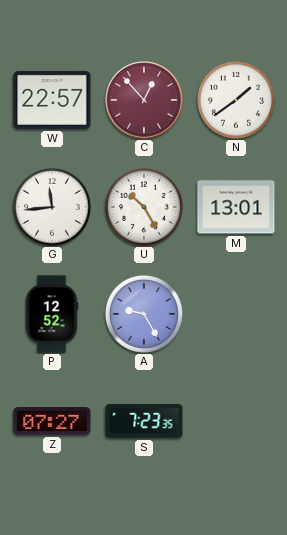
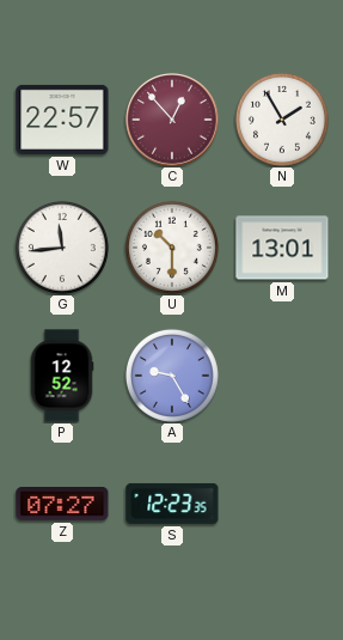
N: 1:39 -> 1:55 (282, 120)
U: 10:25 -> 10:30 (172, 248)
S: 7:23 -> 12:23 (172, 504)
